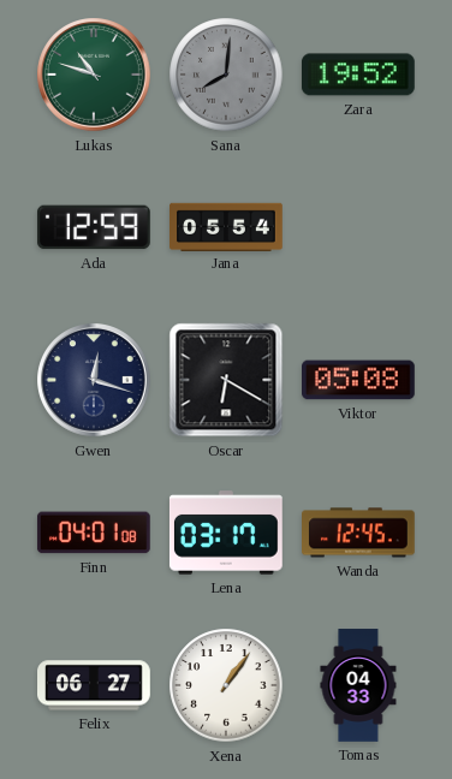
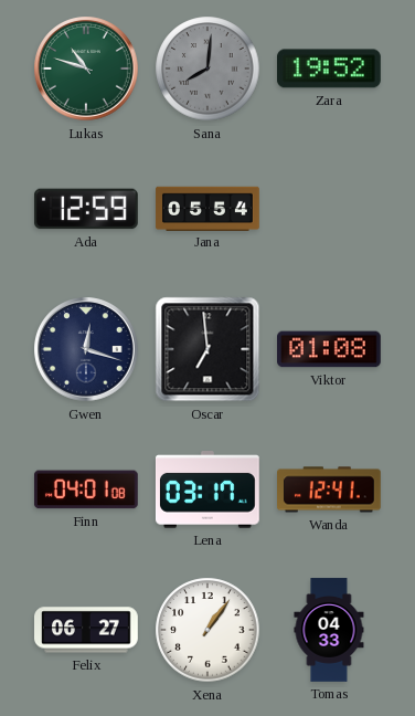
Oscar: 6:20 -> 6:59 (208, 349)
Viktor: 05:08 -> 01:08 (330, 349)
Wanda: 12:45 -> 12:41 (330, 489)
